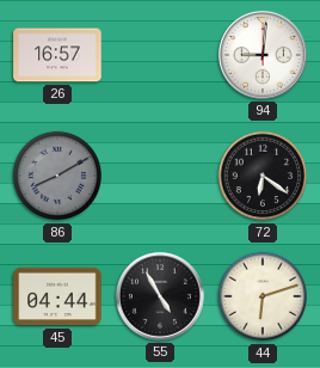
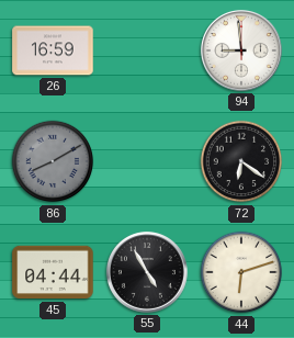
26: 16:57 -> 16:59 (53, 50)
94: 9:01 -> 8:59 (241, 50)
